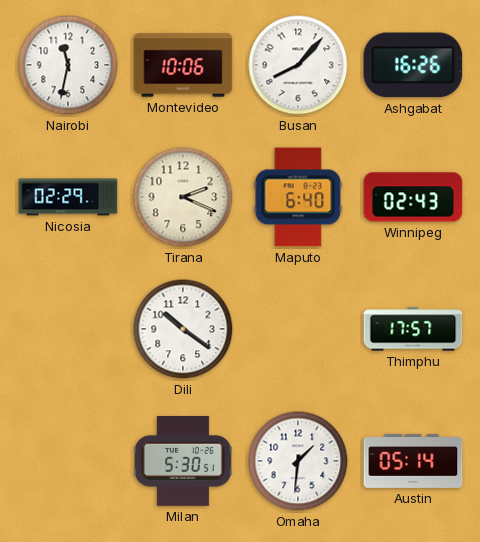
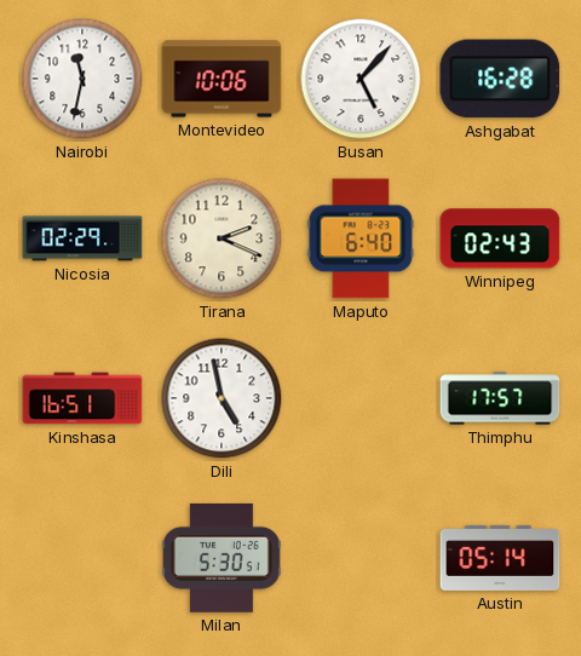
Busan: 8:07 -> 5:07 (361, 79)
Ashgabat: 16:26 -> 16:28 (500, 79)
Kinshasa: none -> 16:51 (82, 398)
Dili: 10:21 -> 4:58 (222, 398)
Omaha: 1:31 -> none (298, 461)
